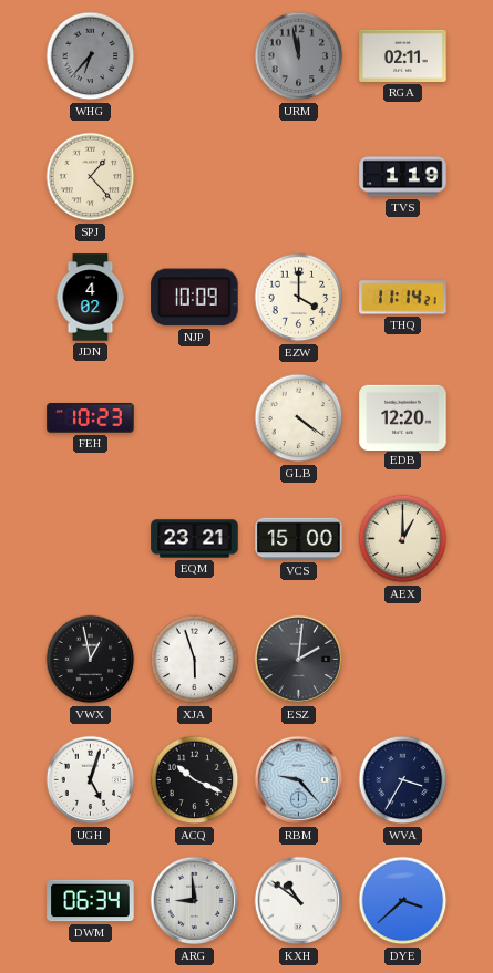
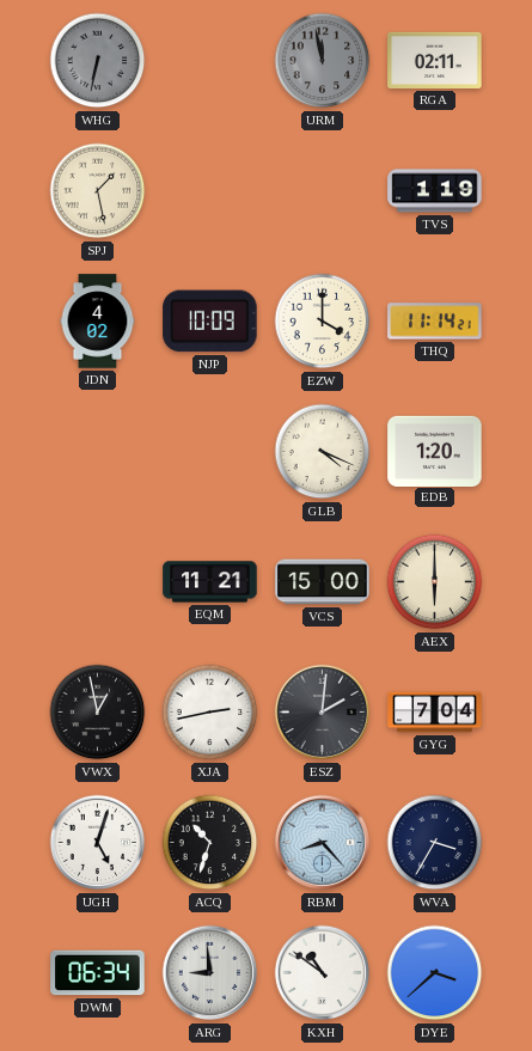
WHG: 6:37 -> 6:32 (98, 61)
SPJ: 1:23 -> 1:28 (98, 191)
FEH: 10:23 -> none (91, 418)
GLB: 4:21 -> 4:19 (323, 452)
EDB: 12:20 -> 1:20 (435, 451)
EQM: 23:21 -> 11:21 (210, 582)
AEX: 1:00 -> 6:00 (435, 582)
XJA: 5:57 -> 2:43 (210, 713)
GYG: none -> 7:04 (435, 713)
ACQ: 10:19 -> 10:33 (210, 843)
RBM: 9:23 -> 8:23 (323, 843)
